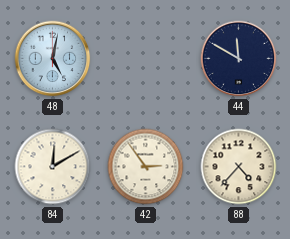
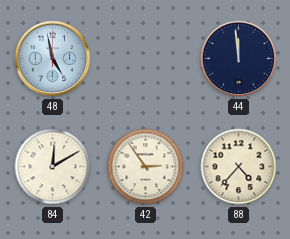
48: 5:02 -> 4:58 (53, 59)
44: 11:50 -> 11:59 (239, 59)
